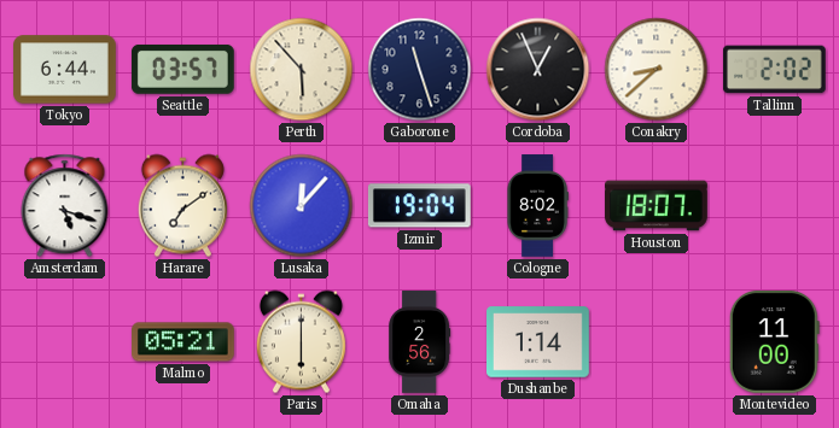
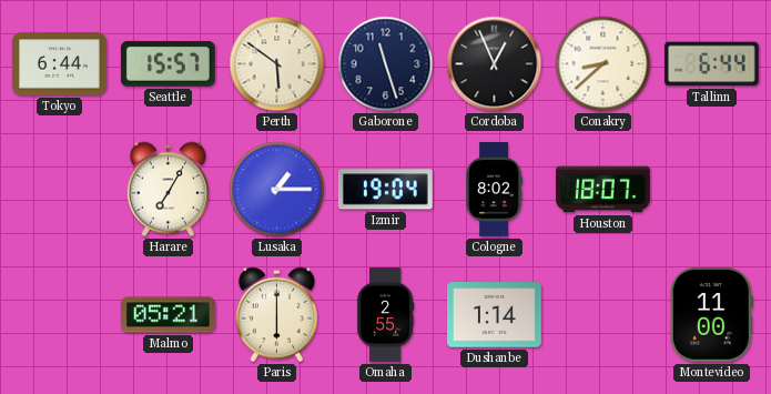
Seattle: 03:57 -> 15:57 (168, 64)
Perth: 5:53 -> 5:51 (277, 64)
Tallinn: 2:02 -> 6:44 (712, 64)
Amsterdam: 5:18 -> none (65, 206)
Harare: 7:09 -> 7:05 (168, 190)
Lusaka: 12:07 -> 1:15 (277, 190)
Omaha: 2:56 -> 2:55 (386, 315)
